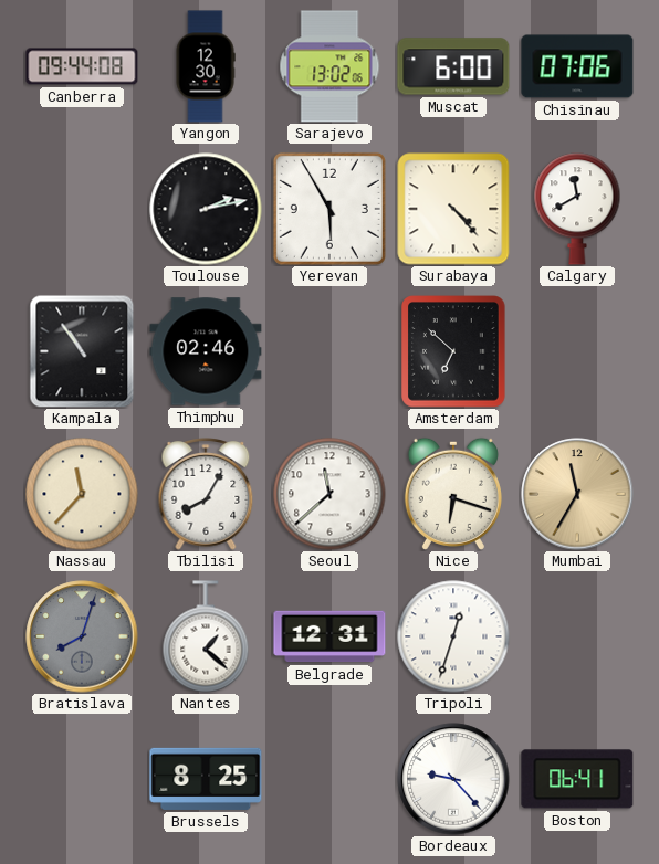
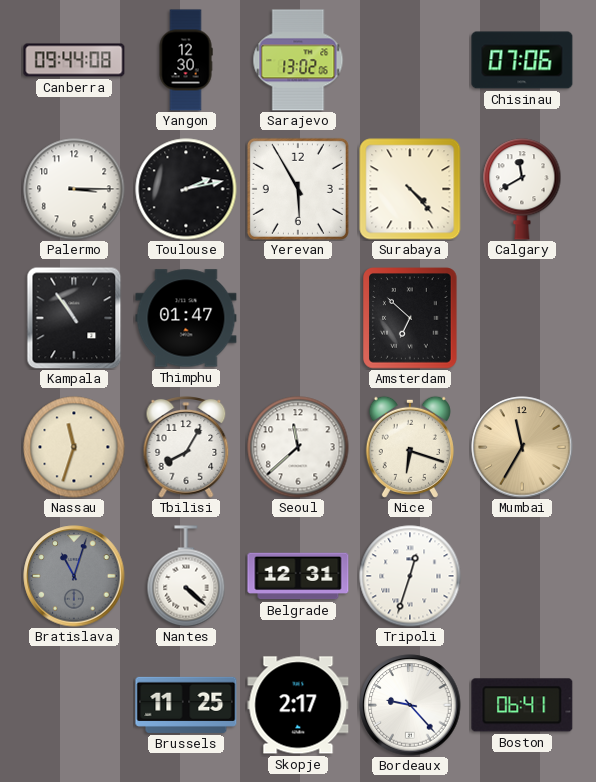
Muscat: 6:00 -> none (453, 66)
Palermo: none -> 3:15 (74, 189)
Thimphu: 02:46 -> 01:47 (186, 318)
Nassau: 11:37 -> 11:33 (74, 447)
Bratislava: 8:03 -> 11:03 (74, 576)
Nantes: 1:22 -> 4:22 (186, 576)
Brussels: 8:25 -> 11:25 (186, 705)
Skopje: none -> 2:17 (298, 705)
